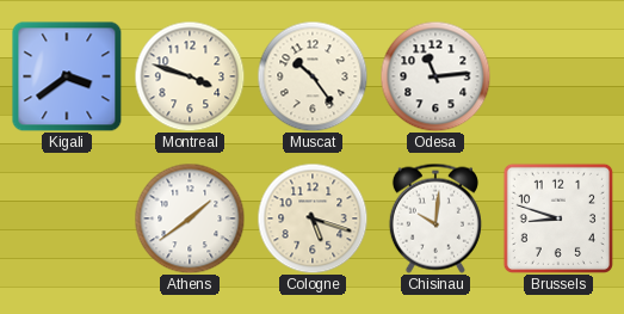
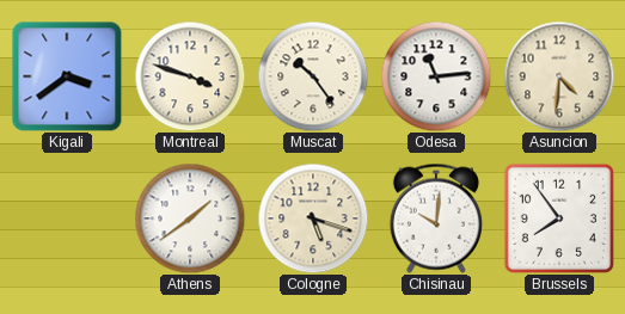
Asuncion: none -> 4:31 (559, 76)
Brussels: 8:48 -> 7:54 (559, 218)
